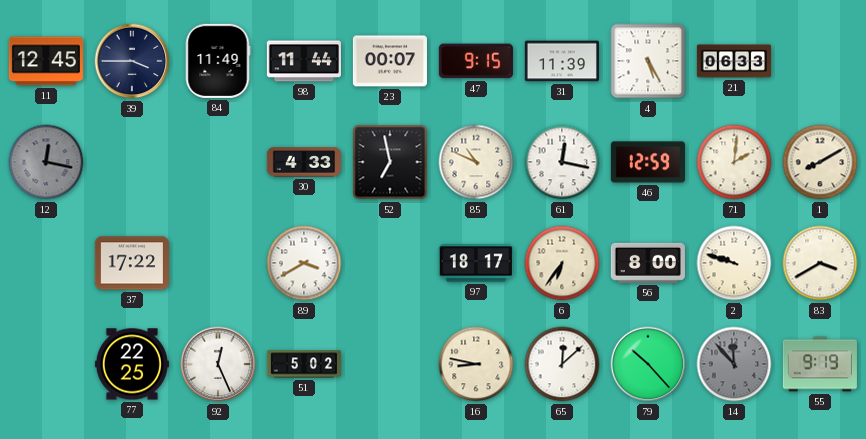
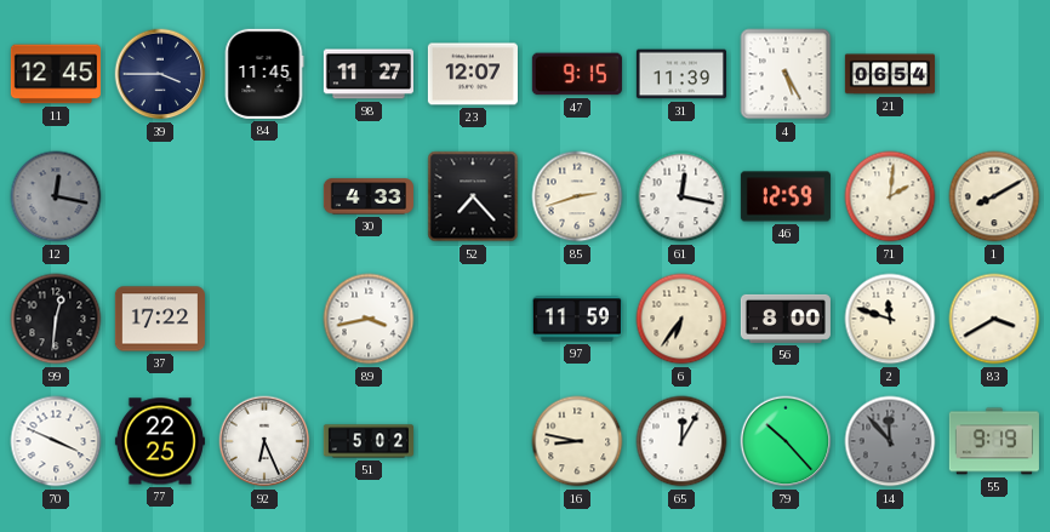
84: 11:49 -> 11:45 (264, 74)
98: 11:44 -> 11:27 (369, 74)
23: 00:07 -> 12:07 (473, 74)
21: 06:33 -> 06:54 (890, 74)
52: 6:58 -> 7:23 (473, 196)
85: 10:49 -> 2:42 (577, 196)
99: none -> 12:31 (56, 319)
89: 3:40 -> 3:43 (369, 319)
97: 18:17 -> 11:59 (577, 319)
2: 9:48 -> 11:48 (890, 319)
70: none -> 3:49 (56, 441)
92: 12:26 -> 6:26 (264, 441)
65: 12:08 -> 12:05 (681, 441)
